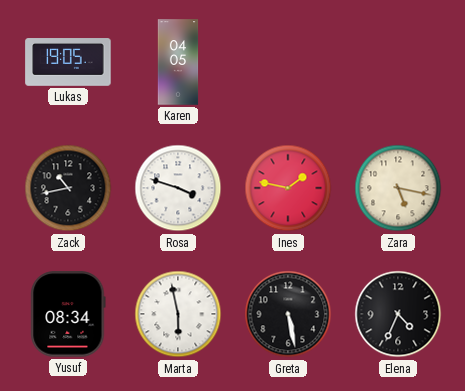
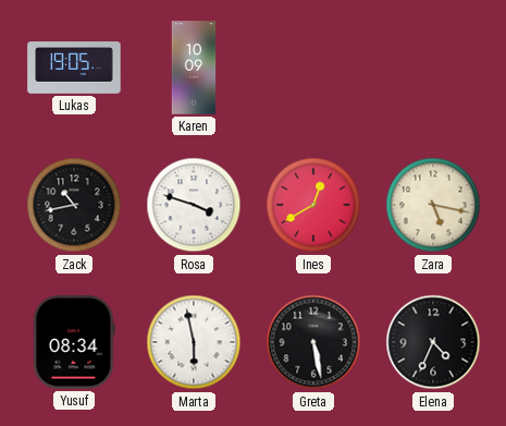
Karen: 04:05 -> 10:09 (194, 68)
Ines: 1:47 -> 12:40 (313, 205)
